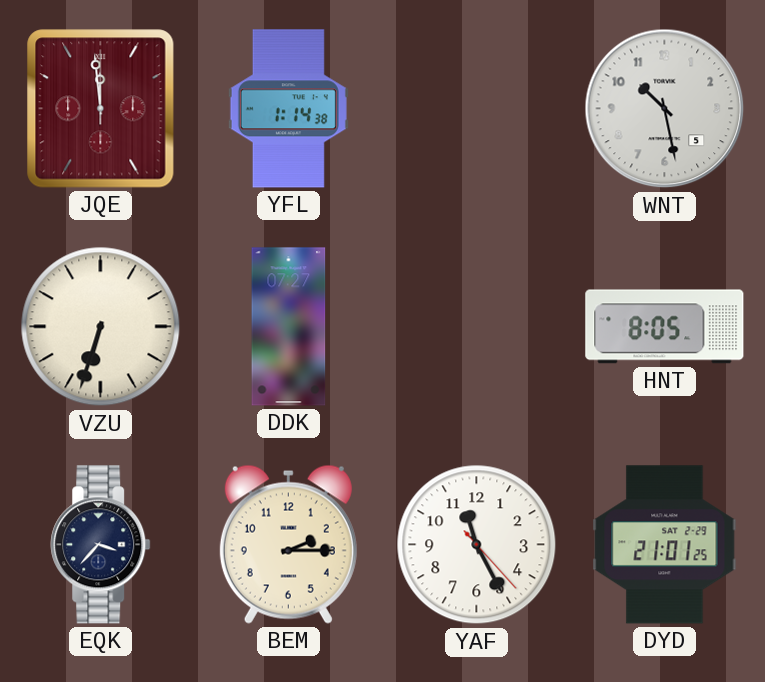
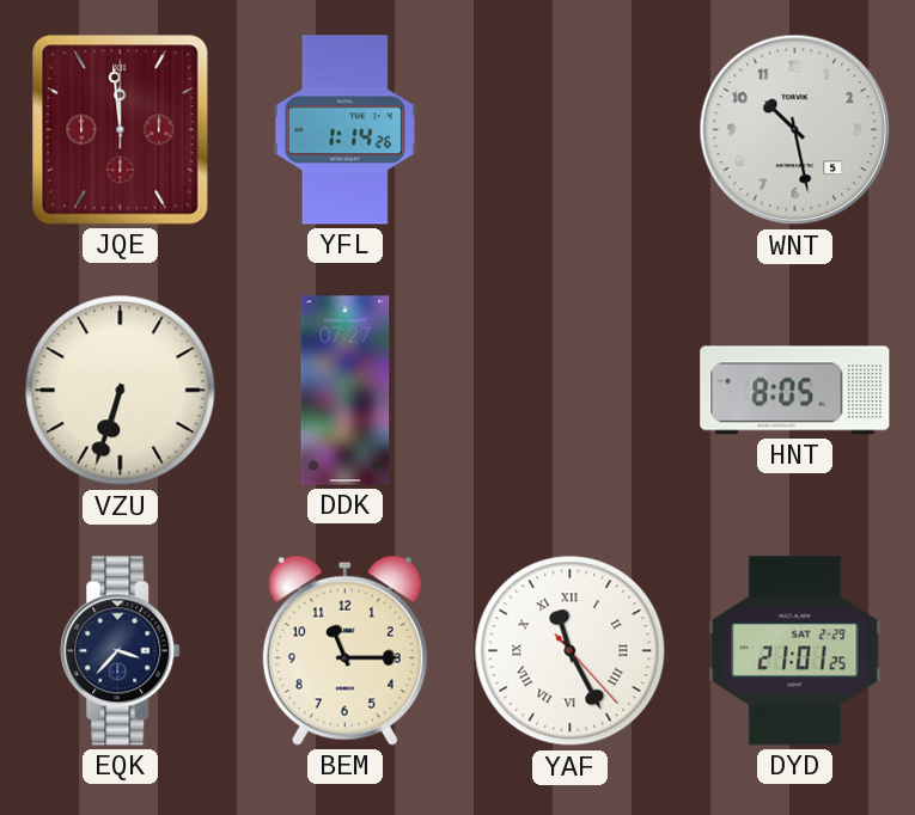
YFL: 1:14:38 -> 1:14:26 (344, 130)
BEM: 2:15 -> 11:15 (344, 650)
YAF numerals: Arabic -> Roman (571, 651)
